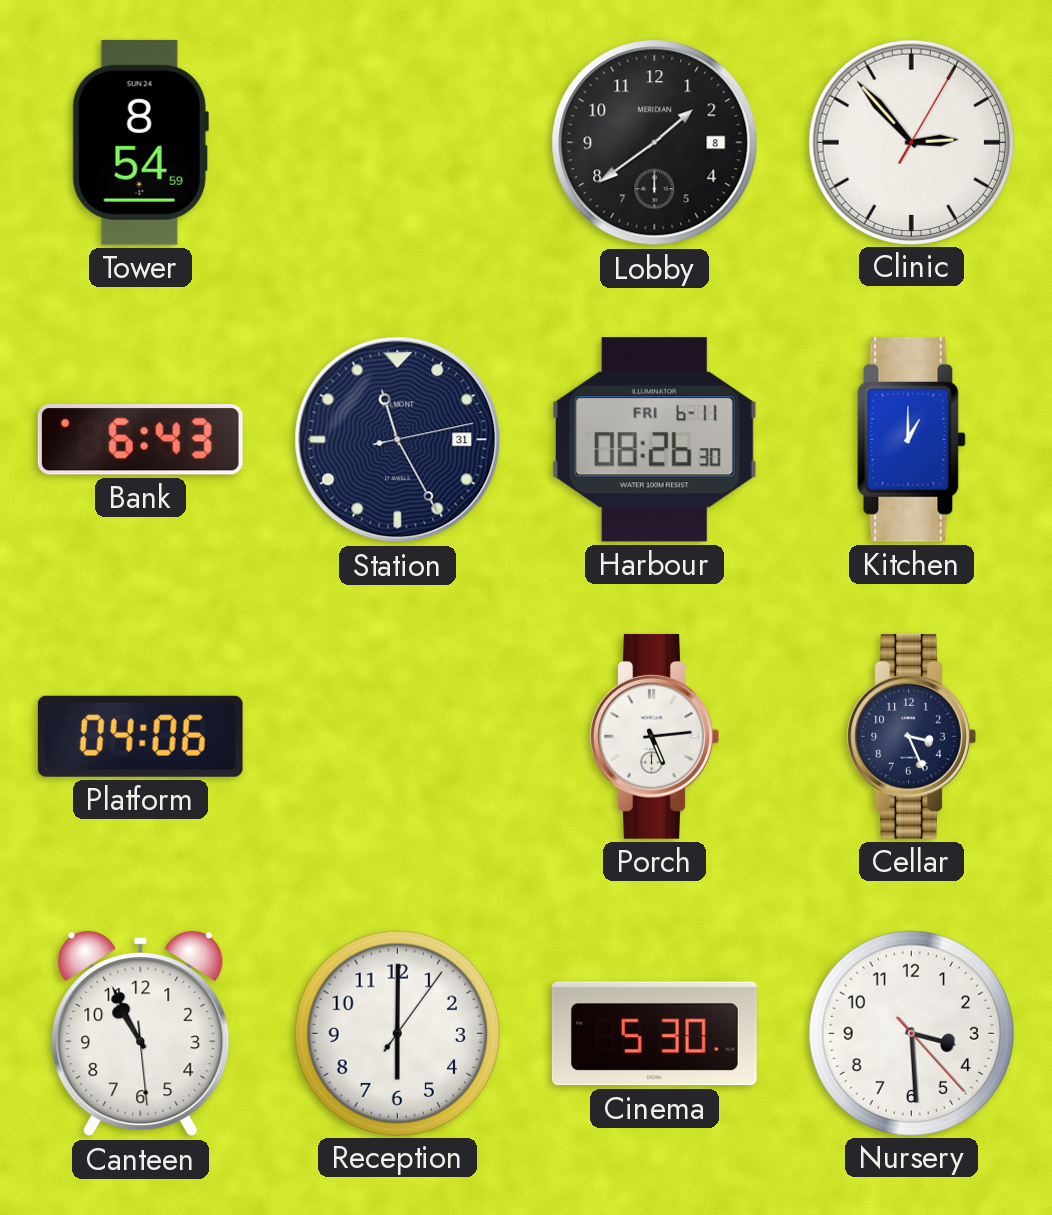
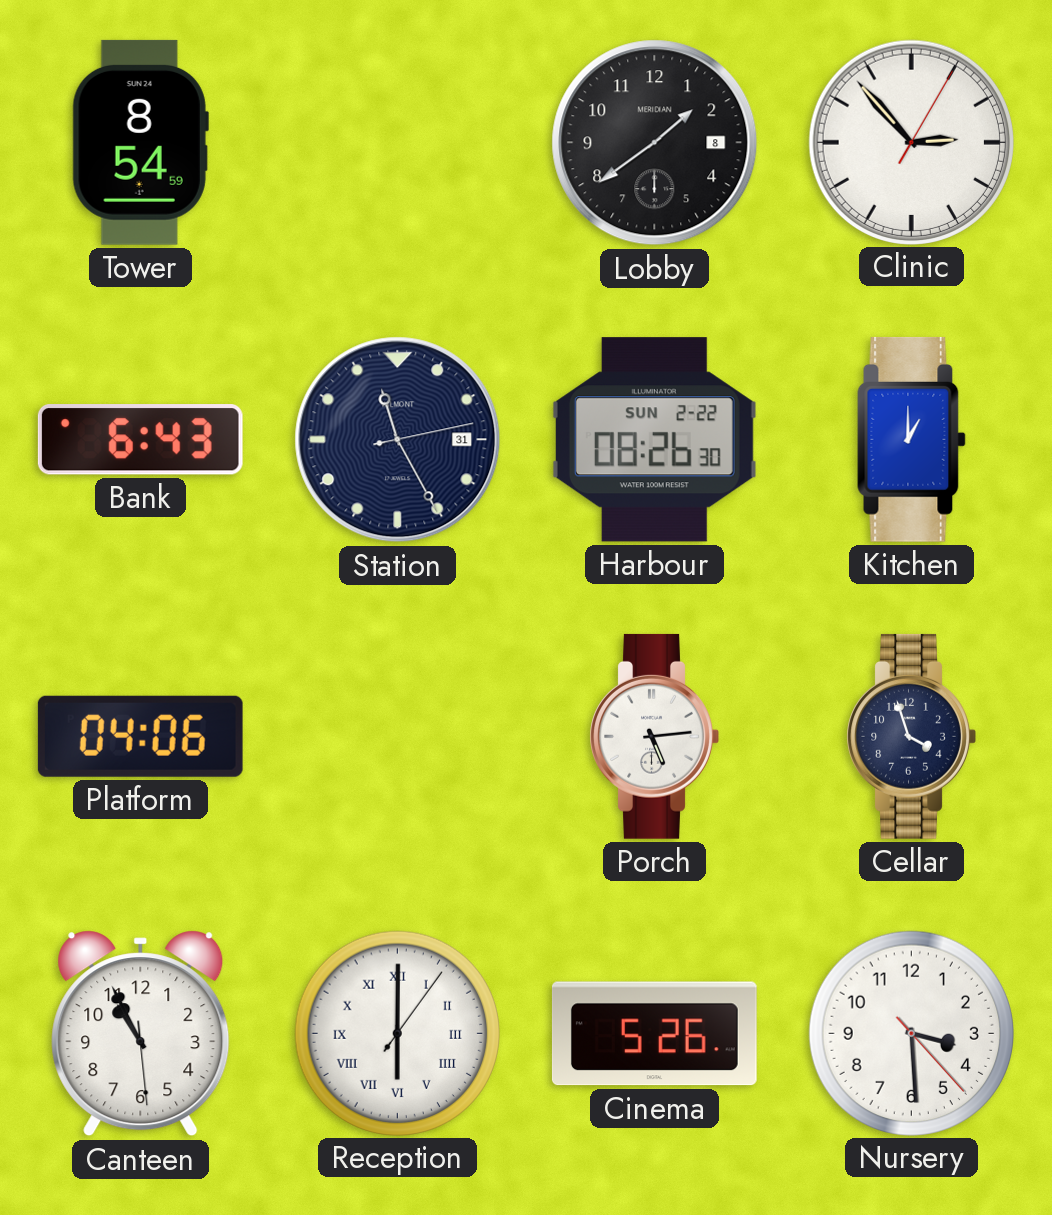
Harbour date: FRI 6-11 -> SUN 2-22 (654, 440)
Cellar: 3:26 -> 3:57 (911, 736)
Reception numerals: Arabic -> Roman (397, 1033)
Cinema: 5:30 -> 5:26 (654, 1034)
